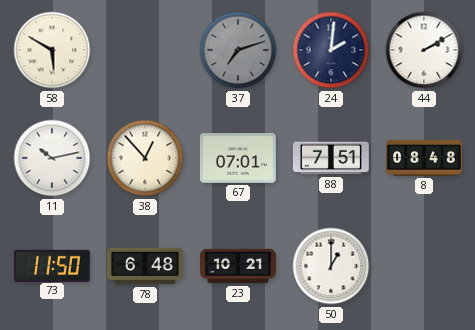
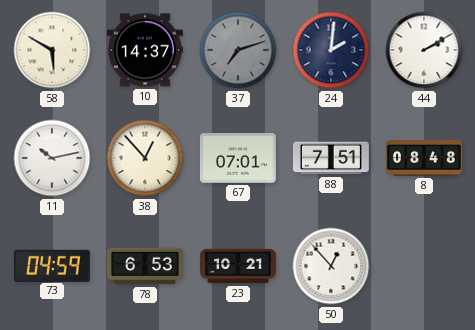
10: none -> 14:37 (145, 50)
73: 11:50 -> 04:59 (52, 265)
78: 6:48 -> 6:53 (145, 266)
50: 1:00 -> 12:53 (331, 266)
